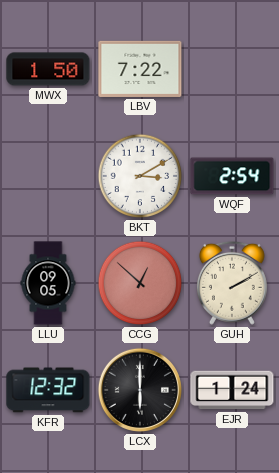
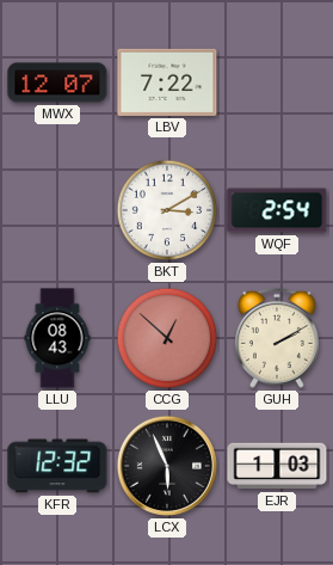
MWX: 1:50 -> 12:07 (57, 82)
LLU: 09:05 -> 08:43 (57, 338)
LCX: 6:00 -> 5:56 (167, 466)
EJR: 1:24 -> 1:03 (277, 466)
